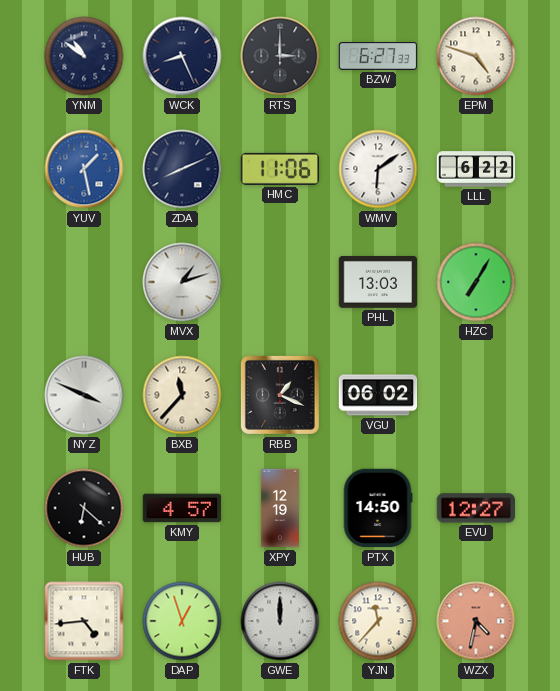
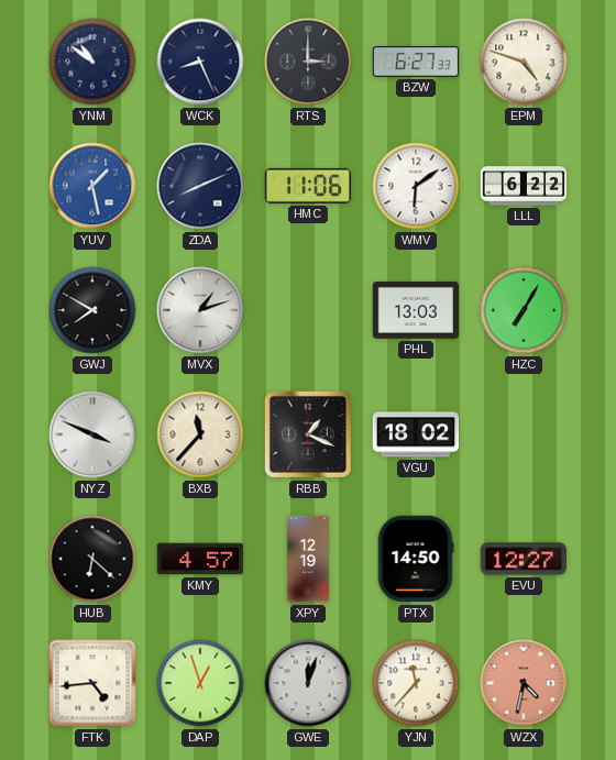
GWJ: none -> 7:50 (92, 310)
VGU: 06:02 -> 18:02 (416, 434)
GWE: 12:00 -> 12:03 (308, 683)
